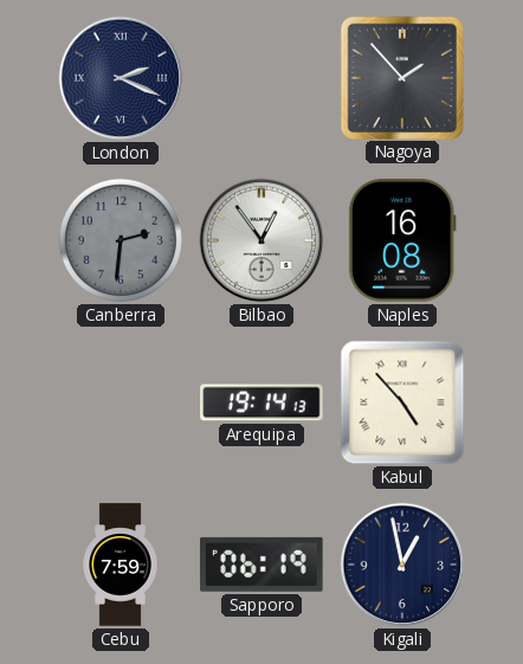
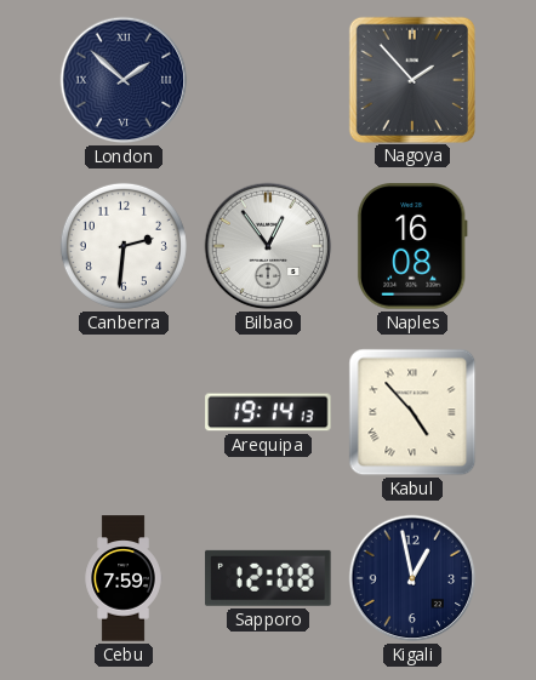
London: 2:19 -> 1:52 (124, 80)
Canberra dial: grey -> white (124, 246)
Sapporo: 06:19 -> 12:08 (268, 578)
